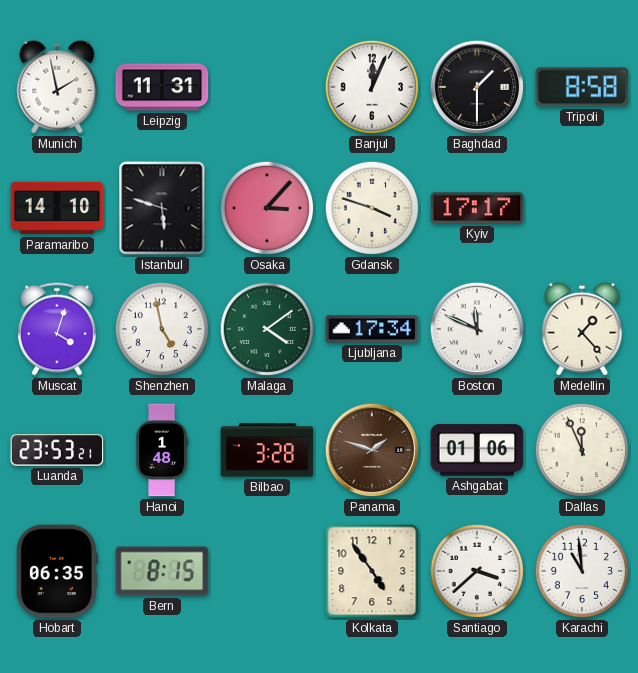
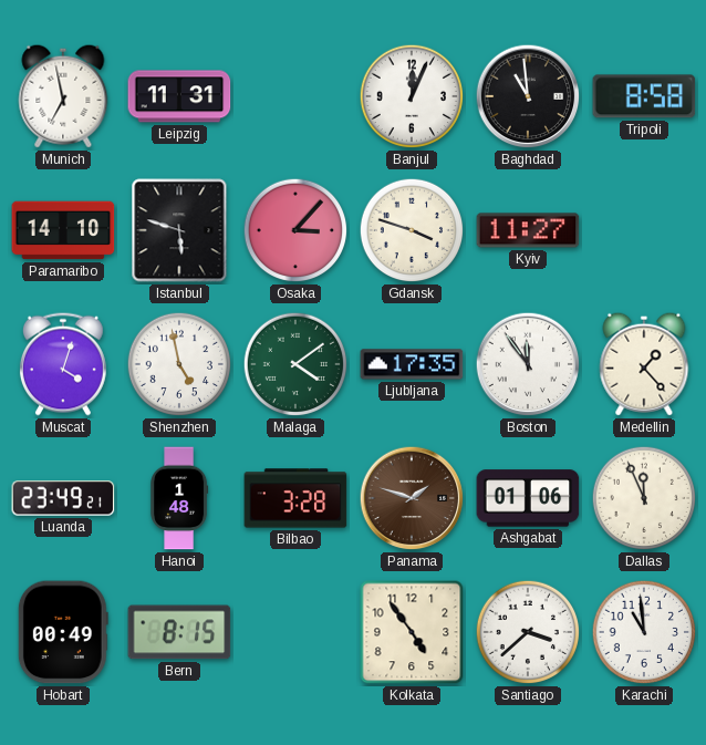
Munich: 1:58 -> 6:58 (63, 96)
Baghdad: 1:30 -> 10:59 (528, 96)
Kyiv: 17:17 -> 11:27 (528, 230)
Ljubljana: 17:34 -> 17:35 (412, 364)
Boston: 11:49 -> 11:54 (528, 364)
Luanda: 23:53 -> 23:49 (63, 498)
Hobart: 06:35 -> 00:49 (63, 632)
